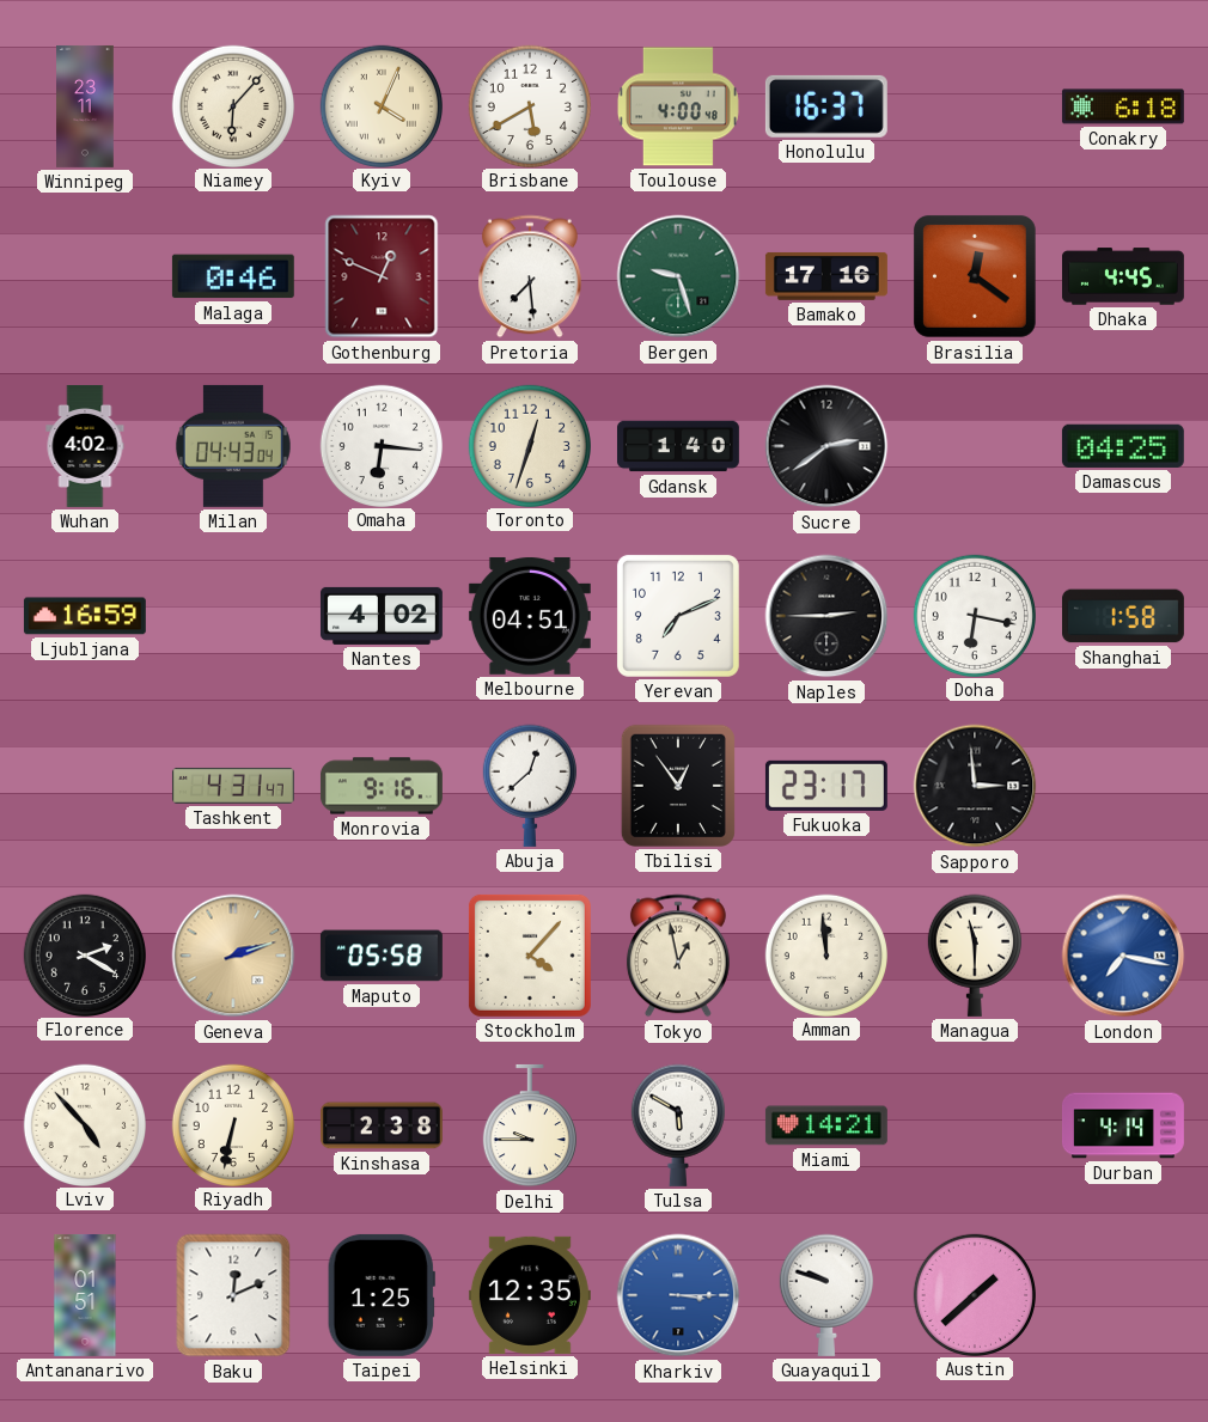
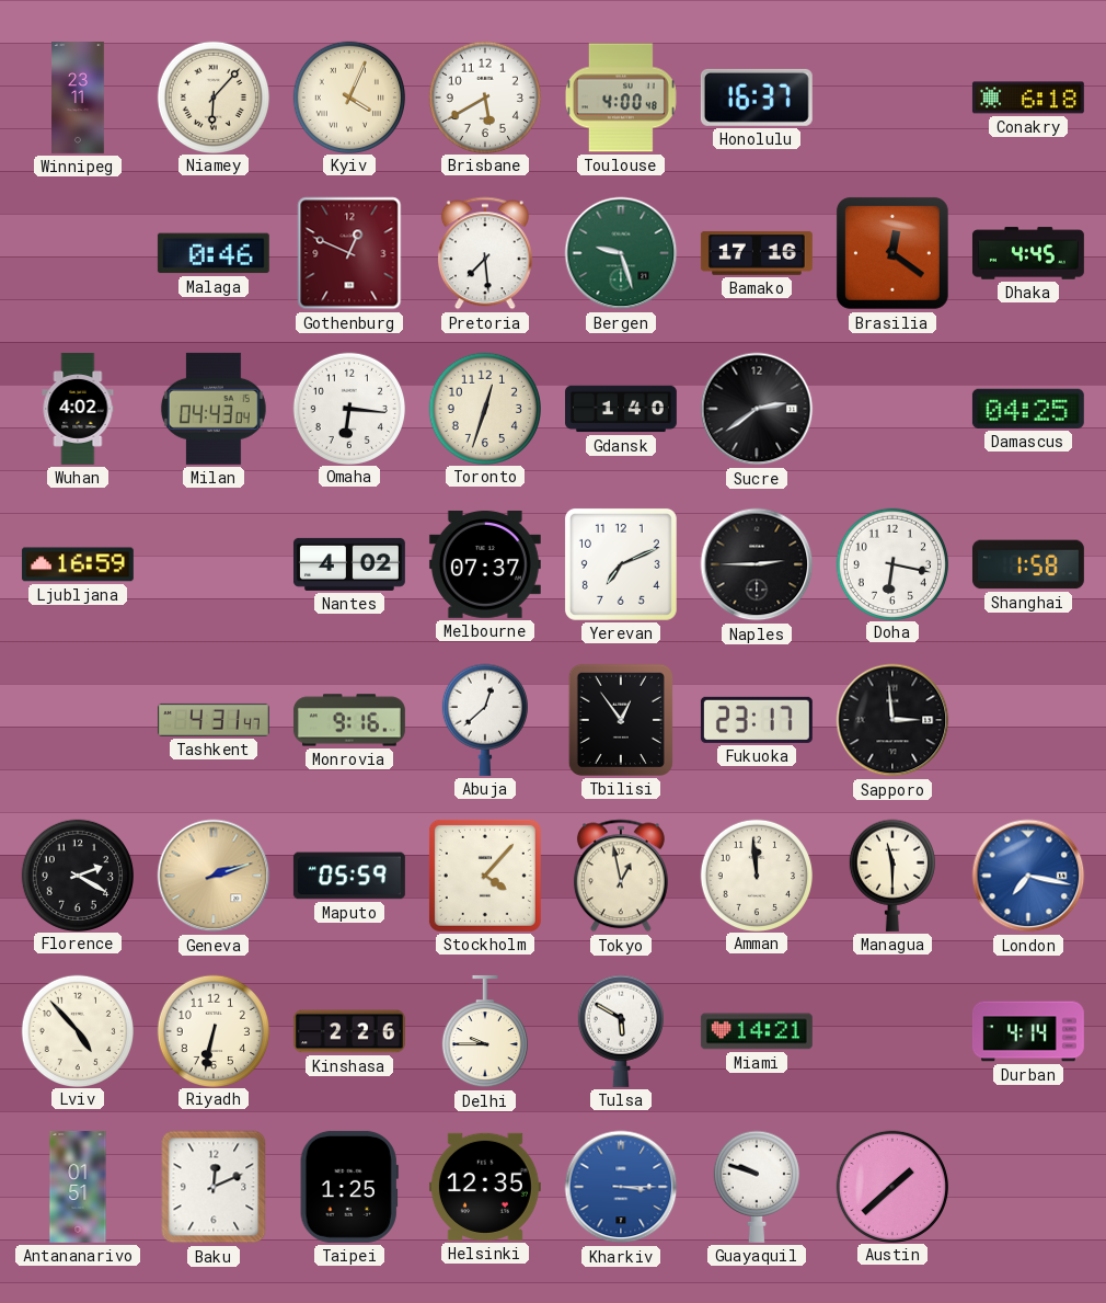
Melbourne: 04:51 -> 07:37 (485, 564)
Maputo: 05:58 -> 05:59 (349, 876)
Kinshasa: 2:38 -> 2:26 (349, 1031)
